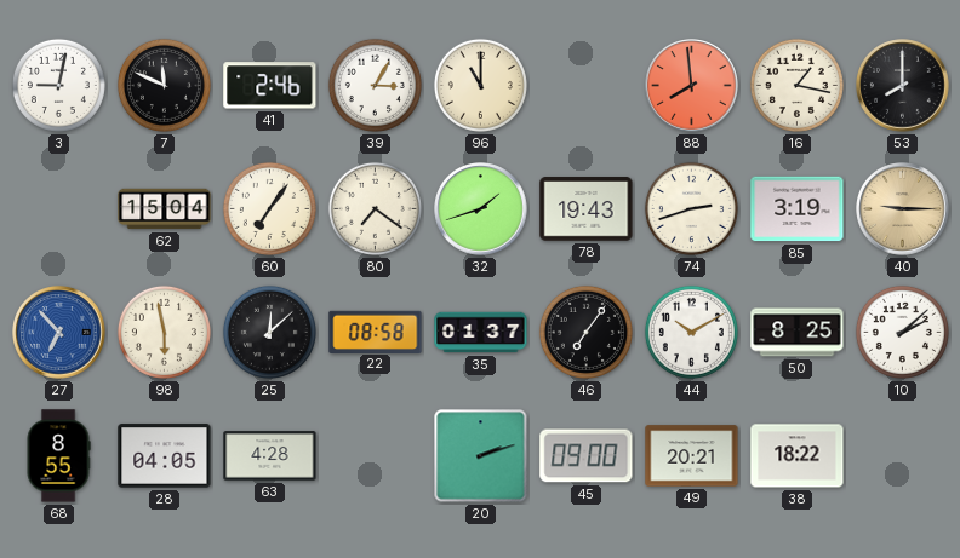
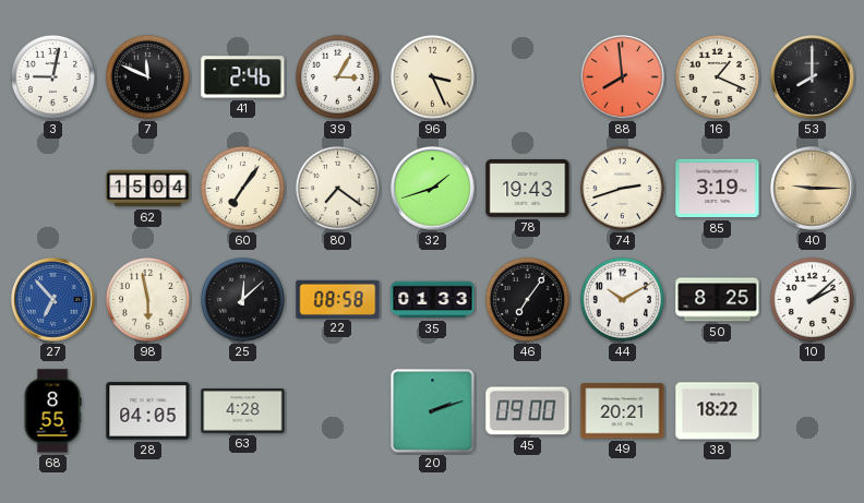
96: 11:00 -> 3:26 (432, 76)
16: 1:17 -> 1:19 (717, 76)
35: 01:37 -> 01:33 (433, 300)
